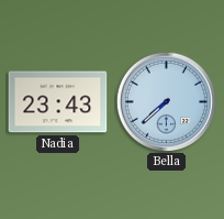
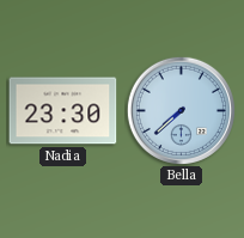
Nadia: 23:43 -> 23:30 (63, 111)
